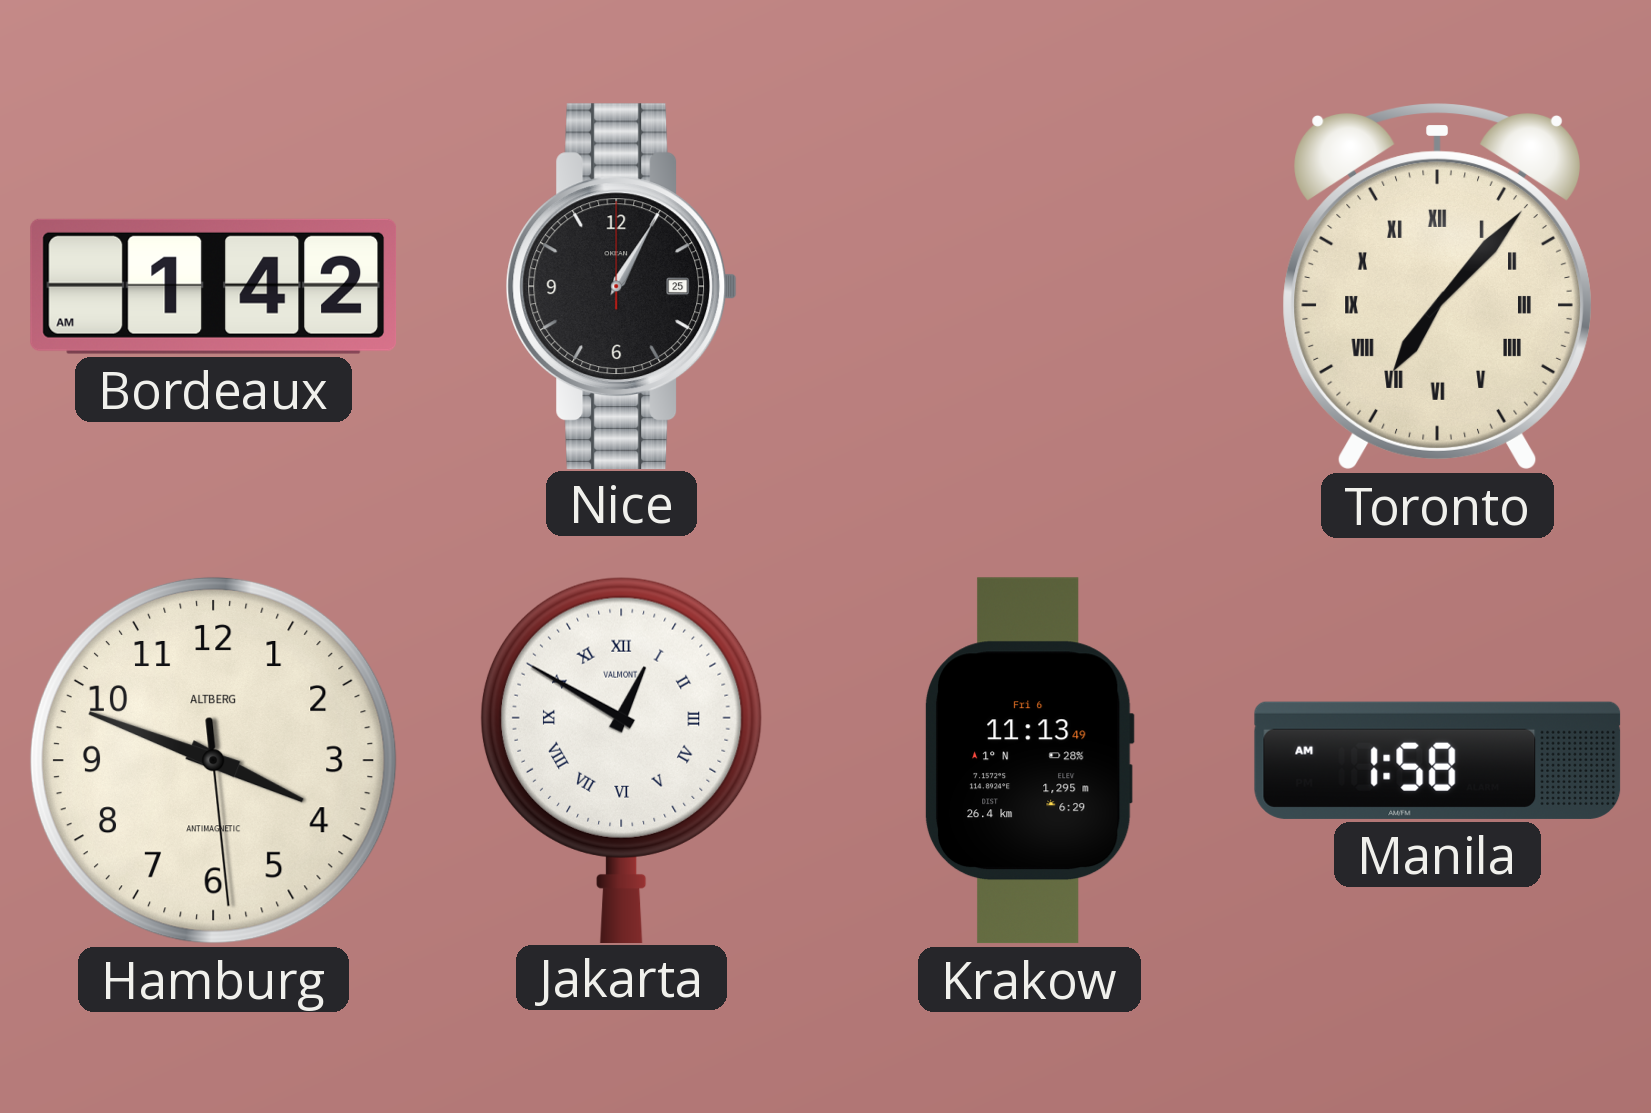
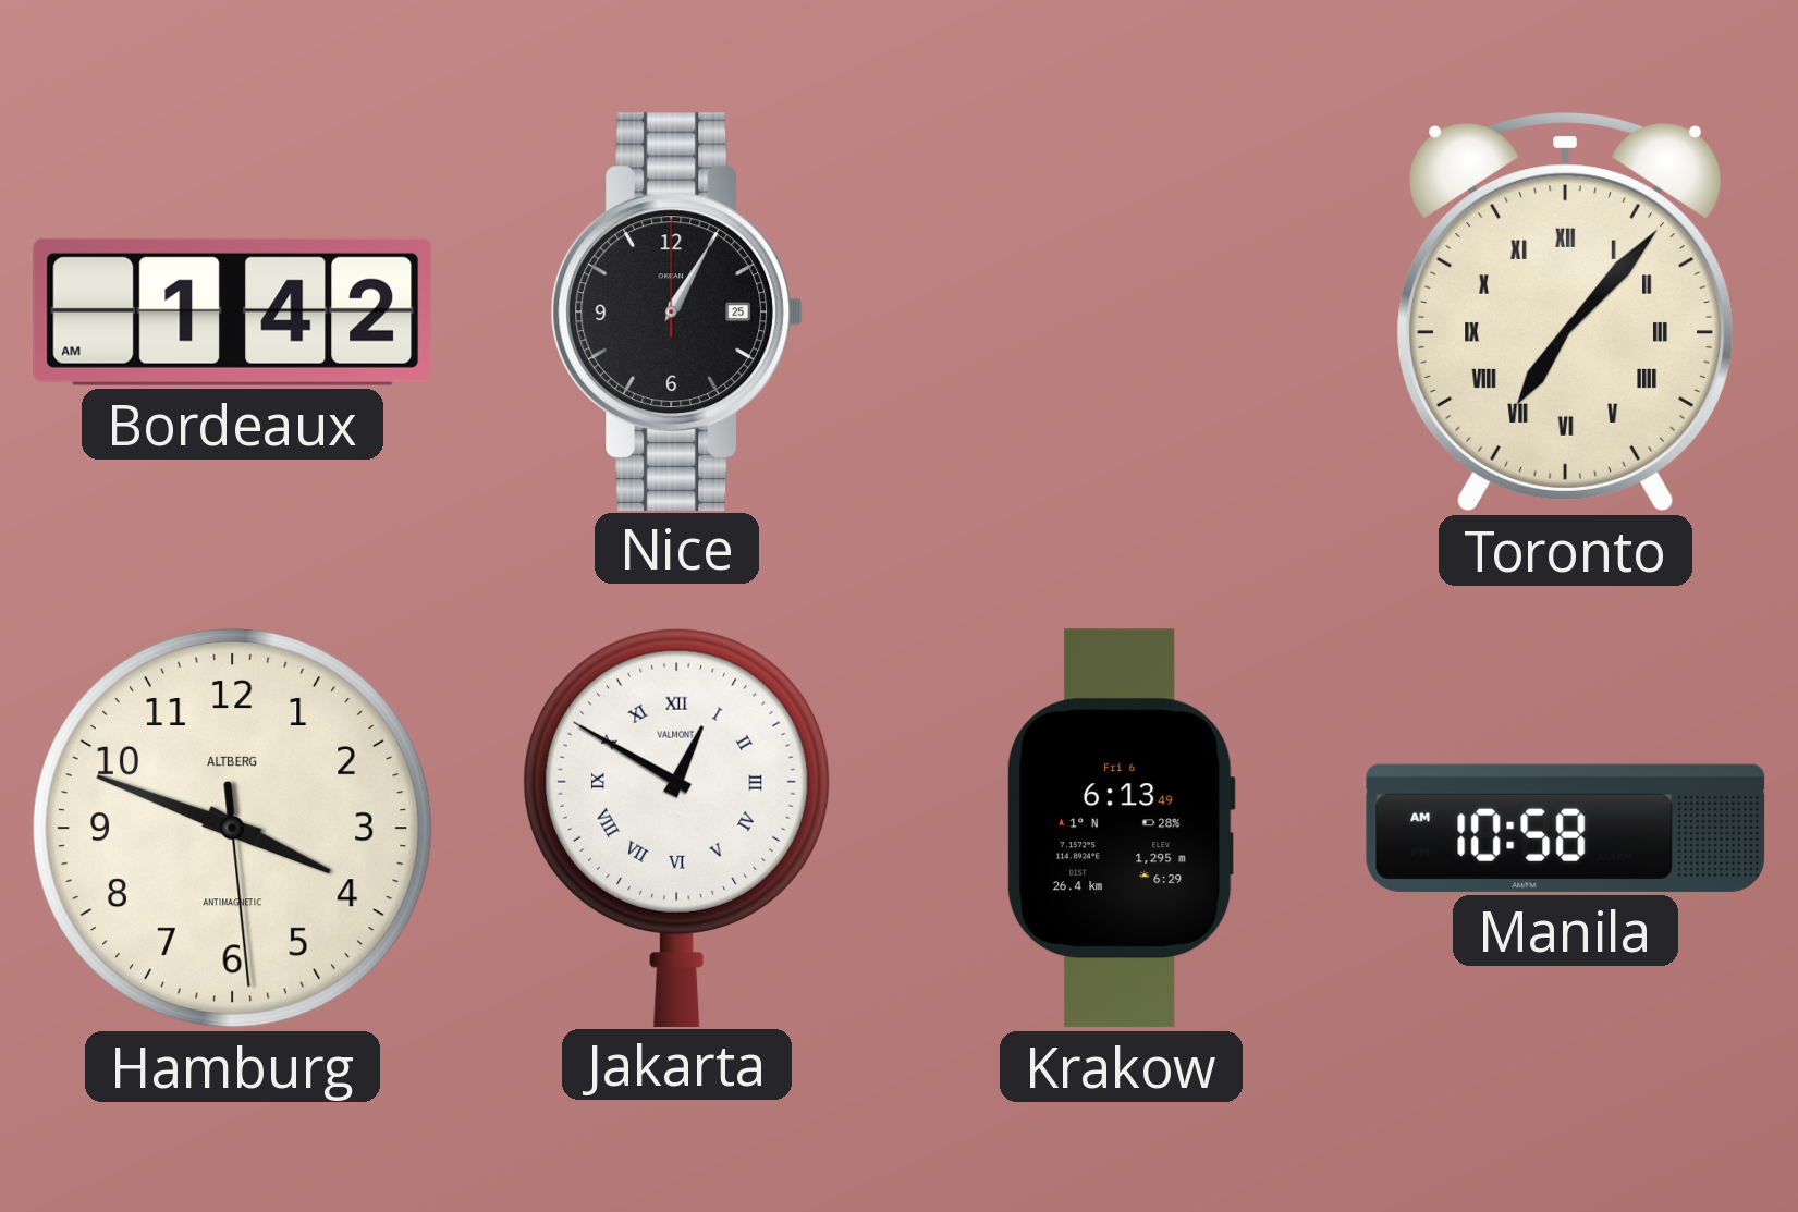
Krakow: 11:13 -> 6:13 (1121, 829)
Manila: 1:58 -> 10:58 (1566, 828)
